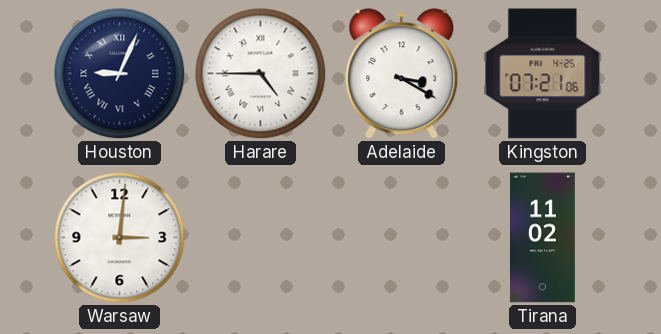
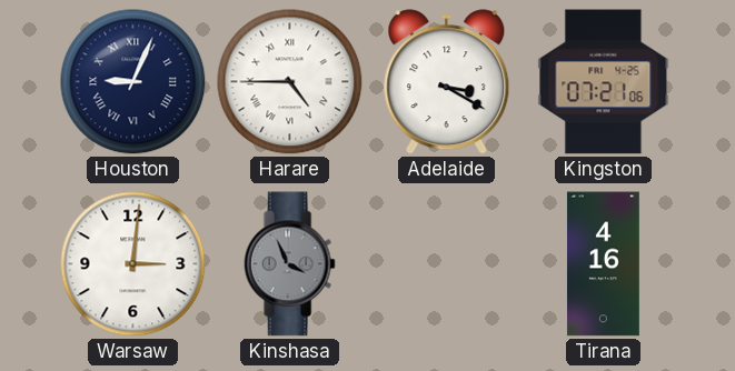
Kinshasa: none -> 3:56 (289, 264)
Tirana: 11:02 -> 4:16 (603, 264)
